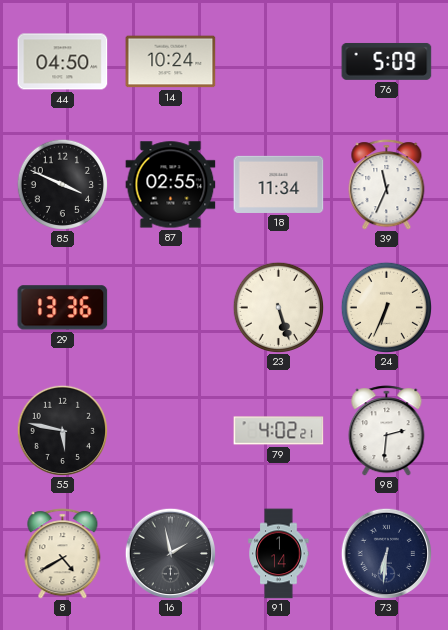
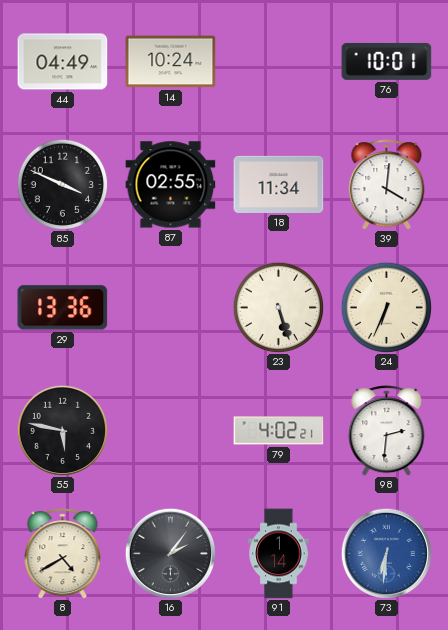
44: 04:50 -> 04:49 (63, 62)
76: 5:09 -> 10:01 (387, 61)
39: 11:34 -> 4:01 (387, 185)
16: 1:58 -> 2:06 (170, 553)
73 dial: navy -> blue (386, 553)
